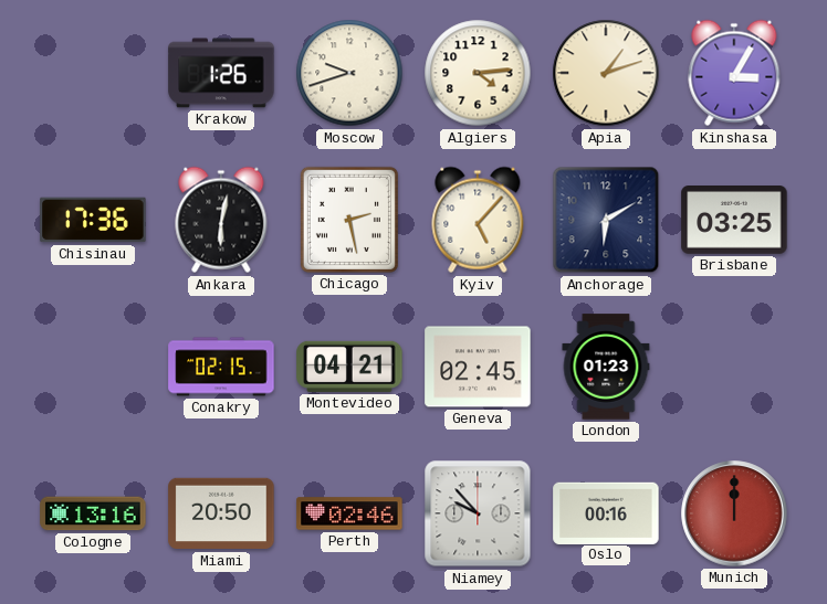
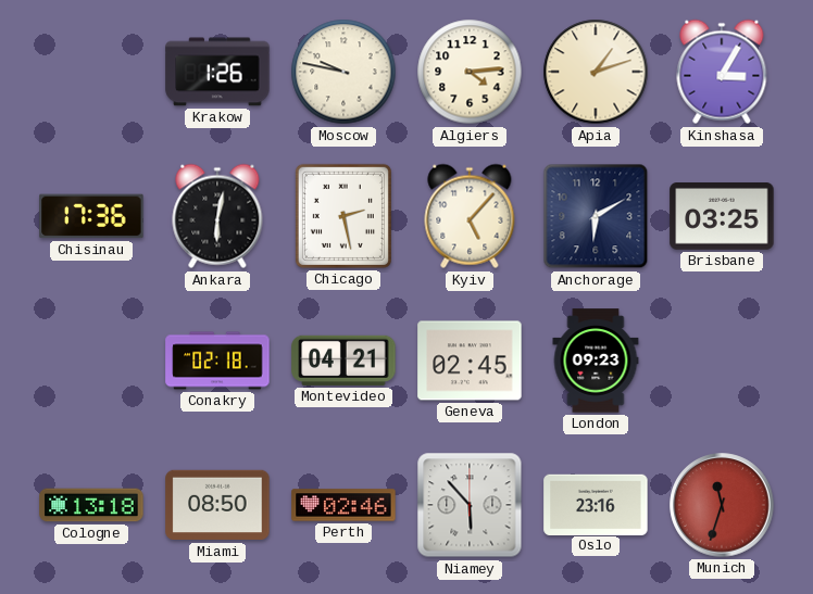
Moscow: 9:42 -> 9:47 (343, 72)
Conakry: 02:15 -> 02:18 (217, 361)
London: 01:23 -> 09:23 (596, 361)
Cologne: 13:16 -> 13:18 (91, 505)
Miami: 20:50 -> 08:50 (217, 505)
Niamey: 9:53 -> 5:53 (470, 505)
Oslo: 00:16 -> 23:16 (596, 504)
Munich: 12:00 -> 11:33 (722, 505)
